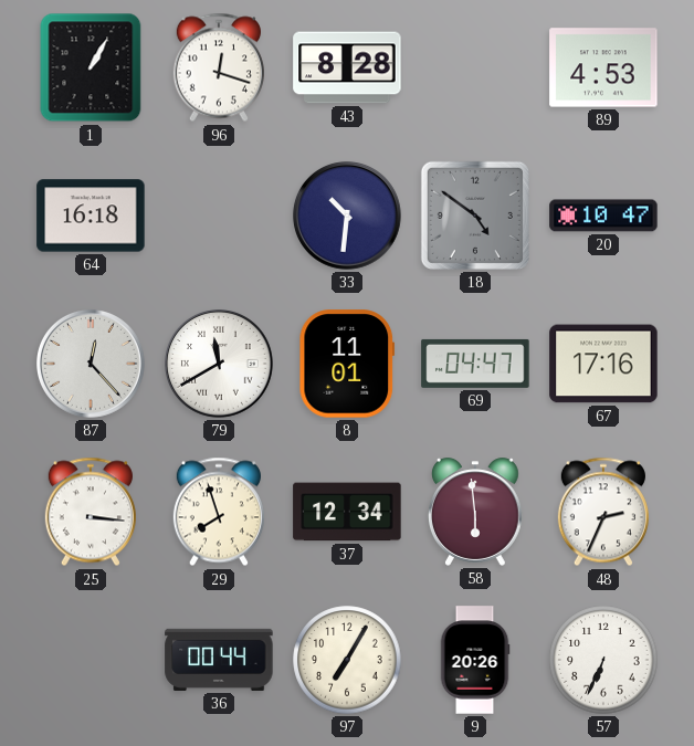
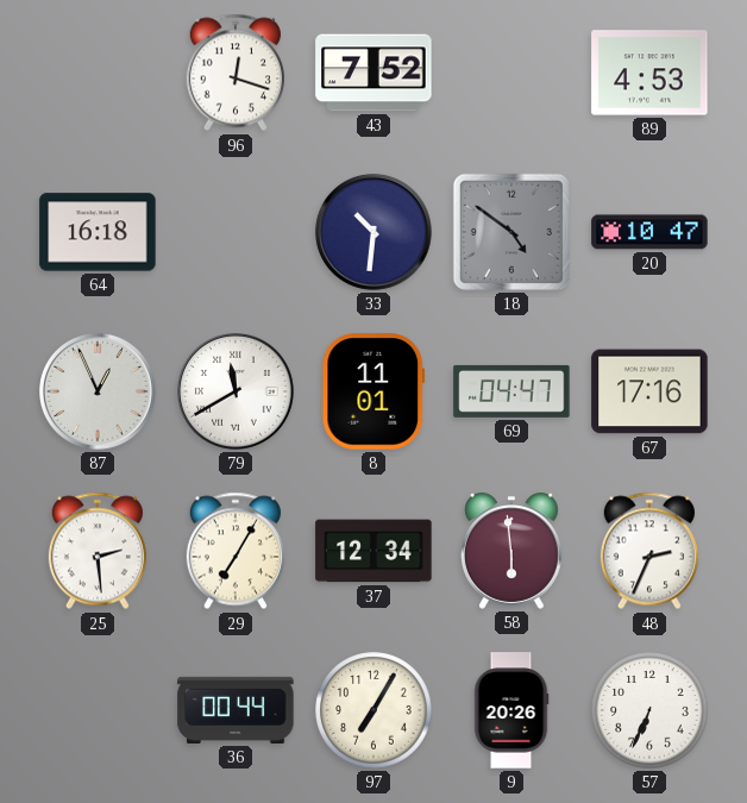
1: 1:05 -> none (91, 67)
43: 8:28 -> 7:52 (373, 73)
87: 12:23 -> 12:56 (99, 393)
25: 3:16 -> 2:29 (98, 551)
29: 7:57 -> 7:05 (236, 551)
